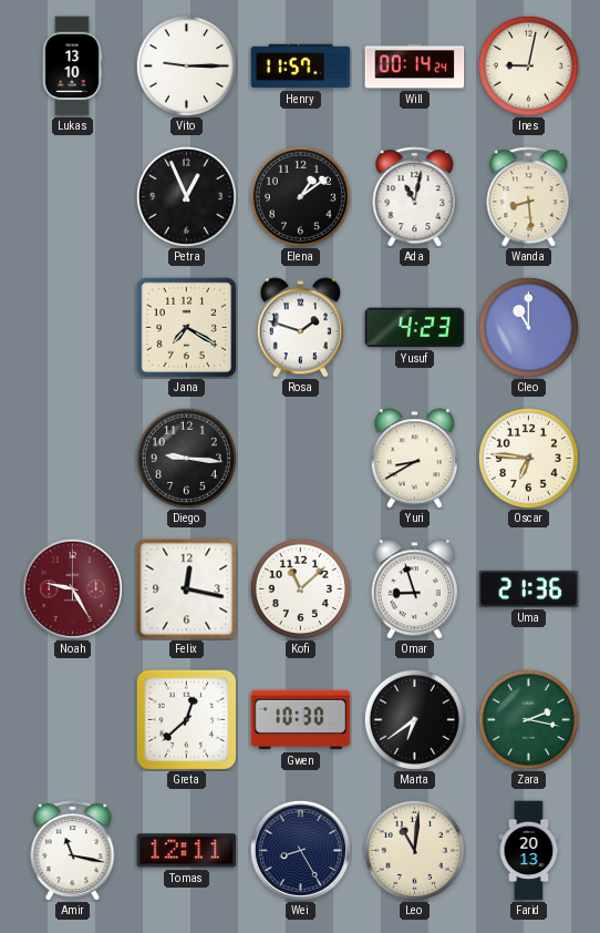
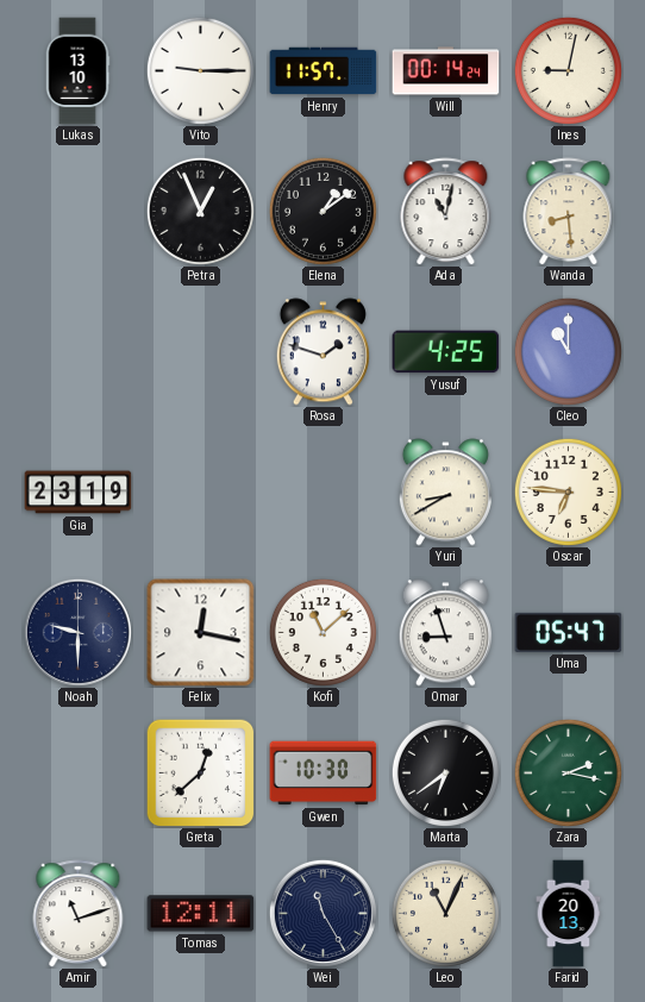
Jana: 7:20 -> none (186, 327)
Yusuf: 4:23 -> 4:25 (446, 352)
Gia: none -> 23:19 (79, 493)
Diego: 9:16 -> none (186, 458)
Noah: 9:25 -> 9:30 (77, 632)
Noah dial: burgundy -> navy (77, 632)
Uma: 21:36 -> 05:47 (569, 632)
Amir: 11:17 -> 11:12 (79, 914)
Wei: 8:25 -> 11:25 (322, 913)
Leo: 11:01 -> 11:04 (445, 913)
